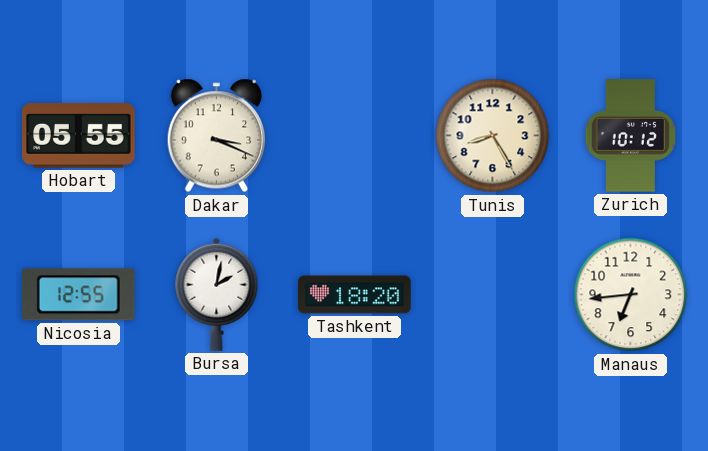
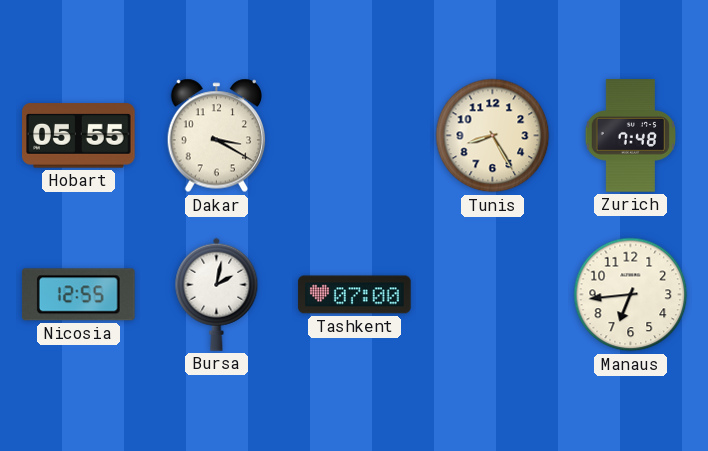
Dakar: 3:19 -> 3:20 (217, 136)
Zurich: 10:12 -> 7:48 (630, 136)
Tashkent: 18:20 -> 07:00 (355, 295)
